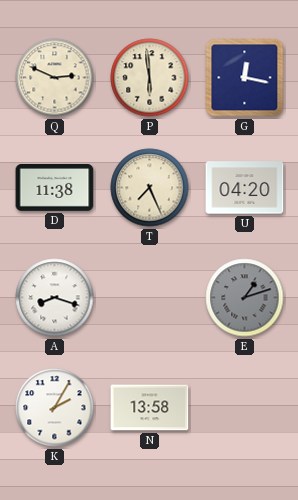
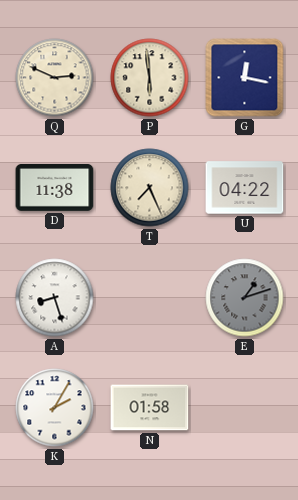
U: 04:20 -> 04:22 (245, 188)
A: 8:18 -> 8:27 (55, 298)
N: 13:58 -> 01:58 (150, 408)
